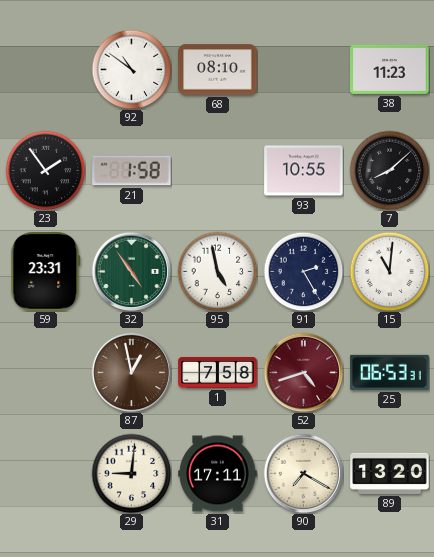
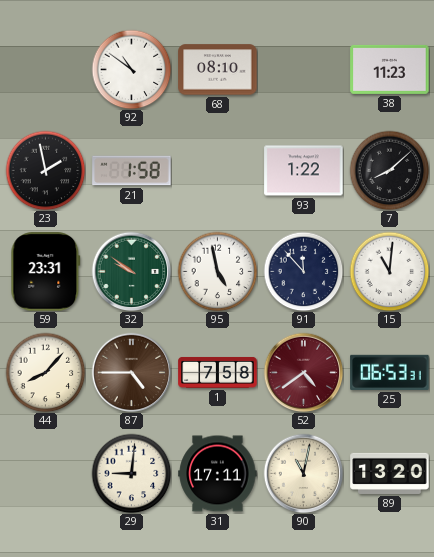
23: 1:54 -> 1:58 (45, 170)
93: 10:55 -> 1:22 (304, 171)
32: 4:54 -> 9:51 (131, 271)
91: 2:25 -> 11:53 (303, 271)
44: none -> 8:07 (45, 372)
87: 12:58 -> 4:45 (131, 372)
52: 4:42 -> 4:39 (303, 372)
90: 7:20 -> 11:02 (303, 473)
